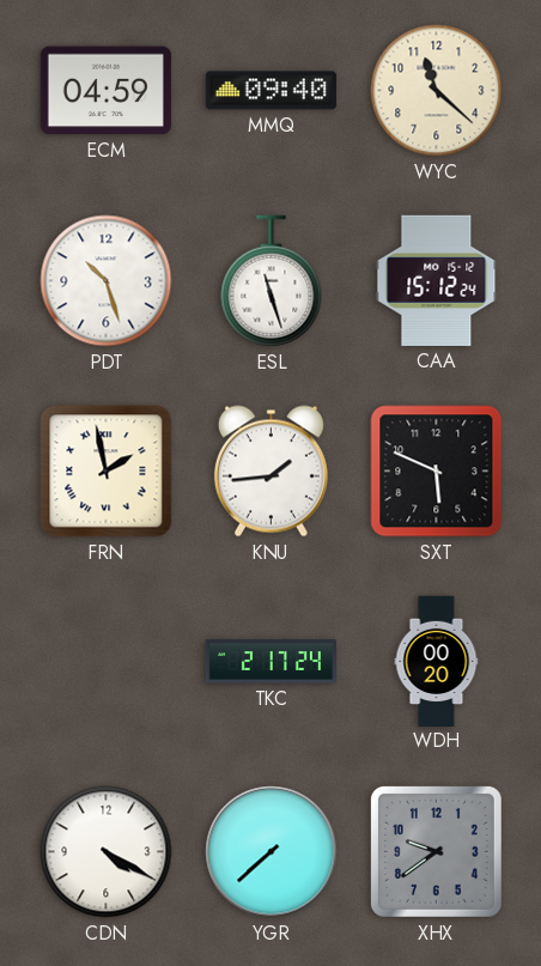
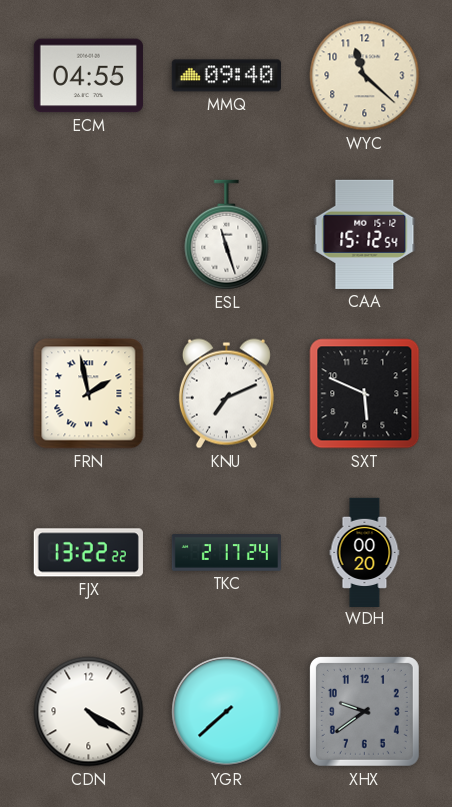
ECM: 04:59 -> 04:55 (88, 76)
PDT: 10:27 -> none (107, 281)
CAA: 15:12:24 -> 15:12:54 (365, 234)
KNU: 1:44 -> 7:11 (226, 394)
FJX: none -> 13:22 (88, 553)
